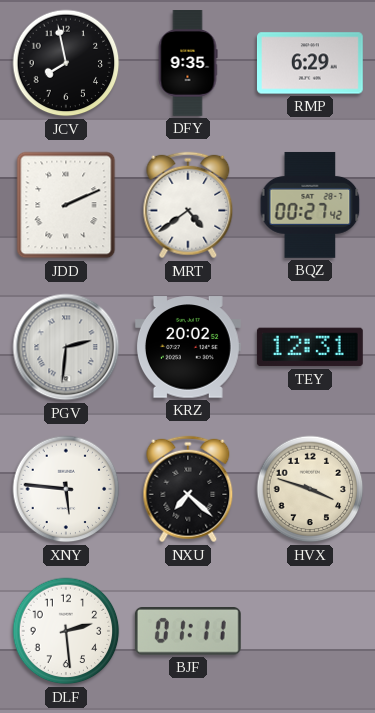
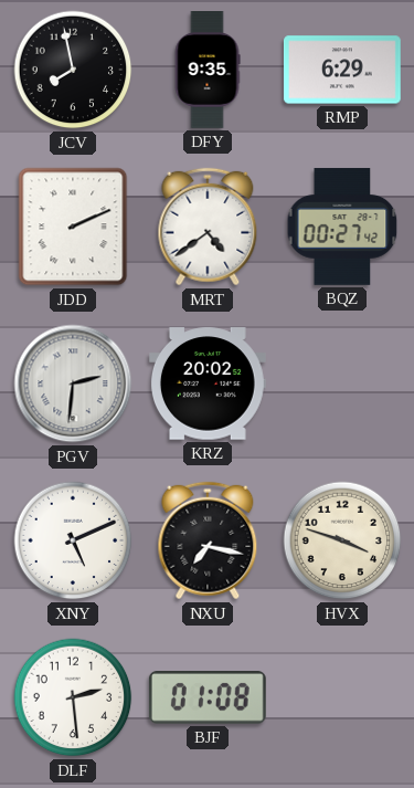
TEY: 12:31 -> none (310, 347)
XNY: 5:46 -> 5:11 (73, 540)
NXU: 7:22 -> 7:17 (208, 540)
BJF: 01:11 -> 01:08 (208, 698)
